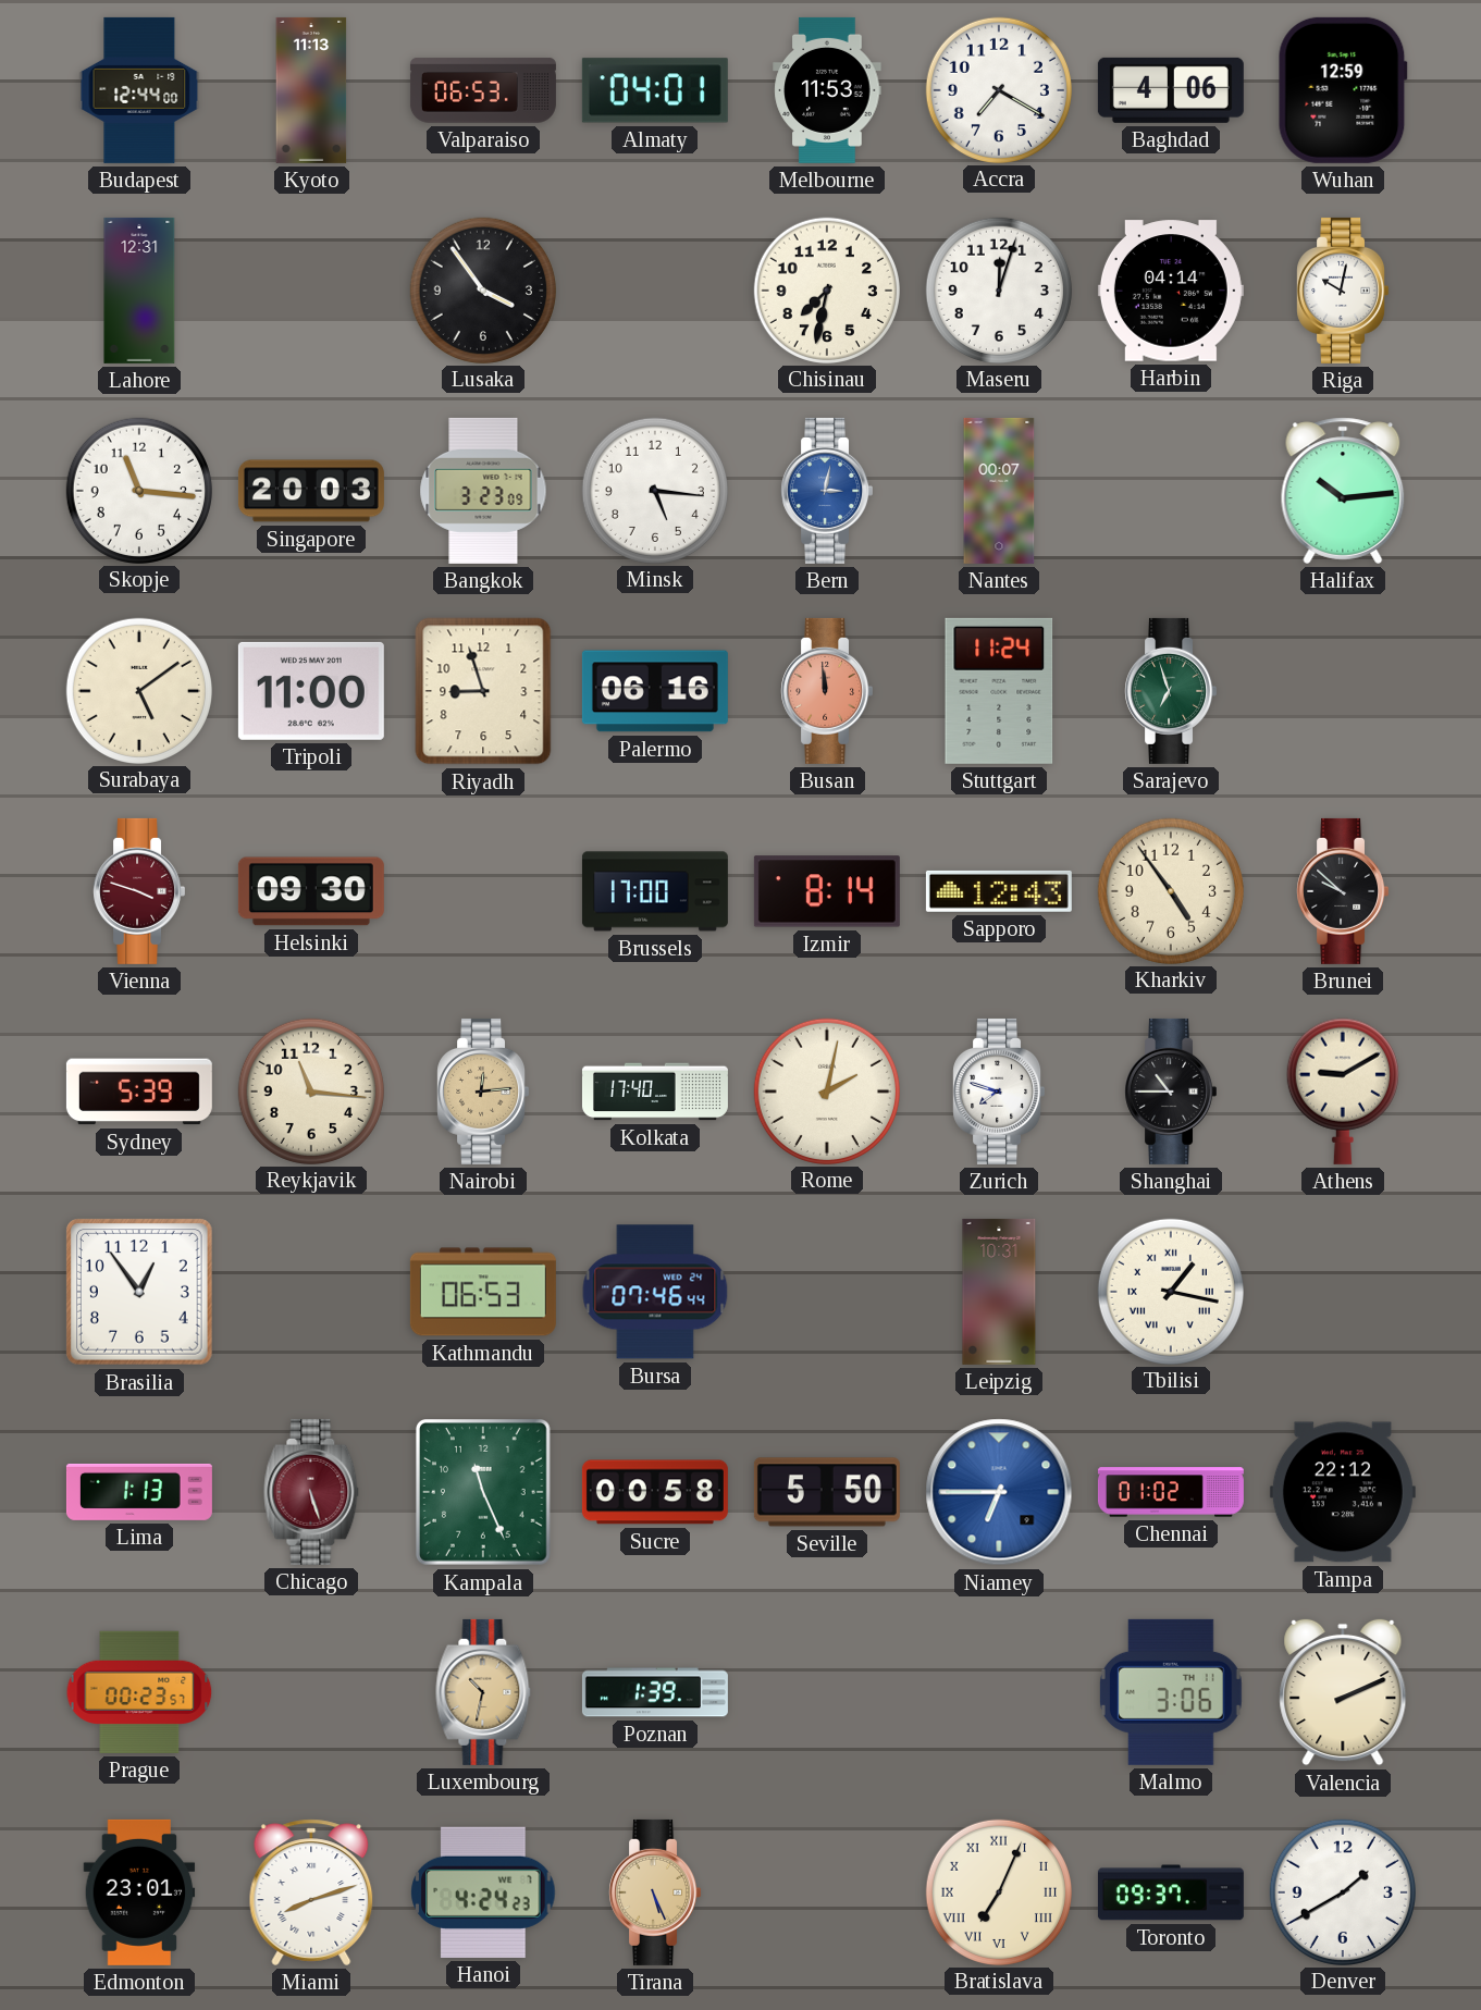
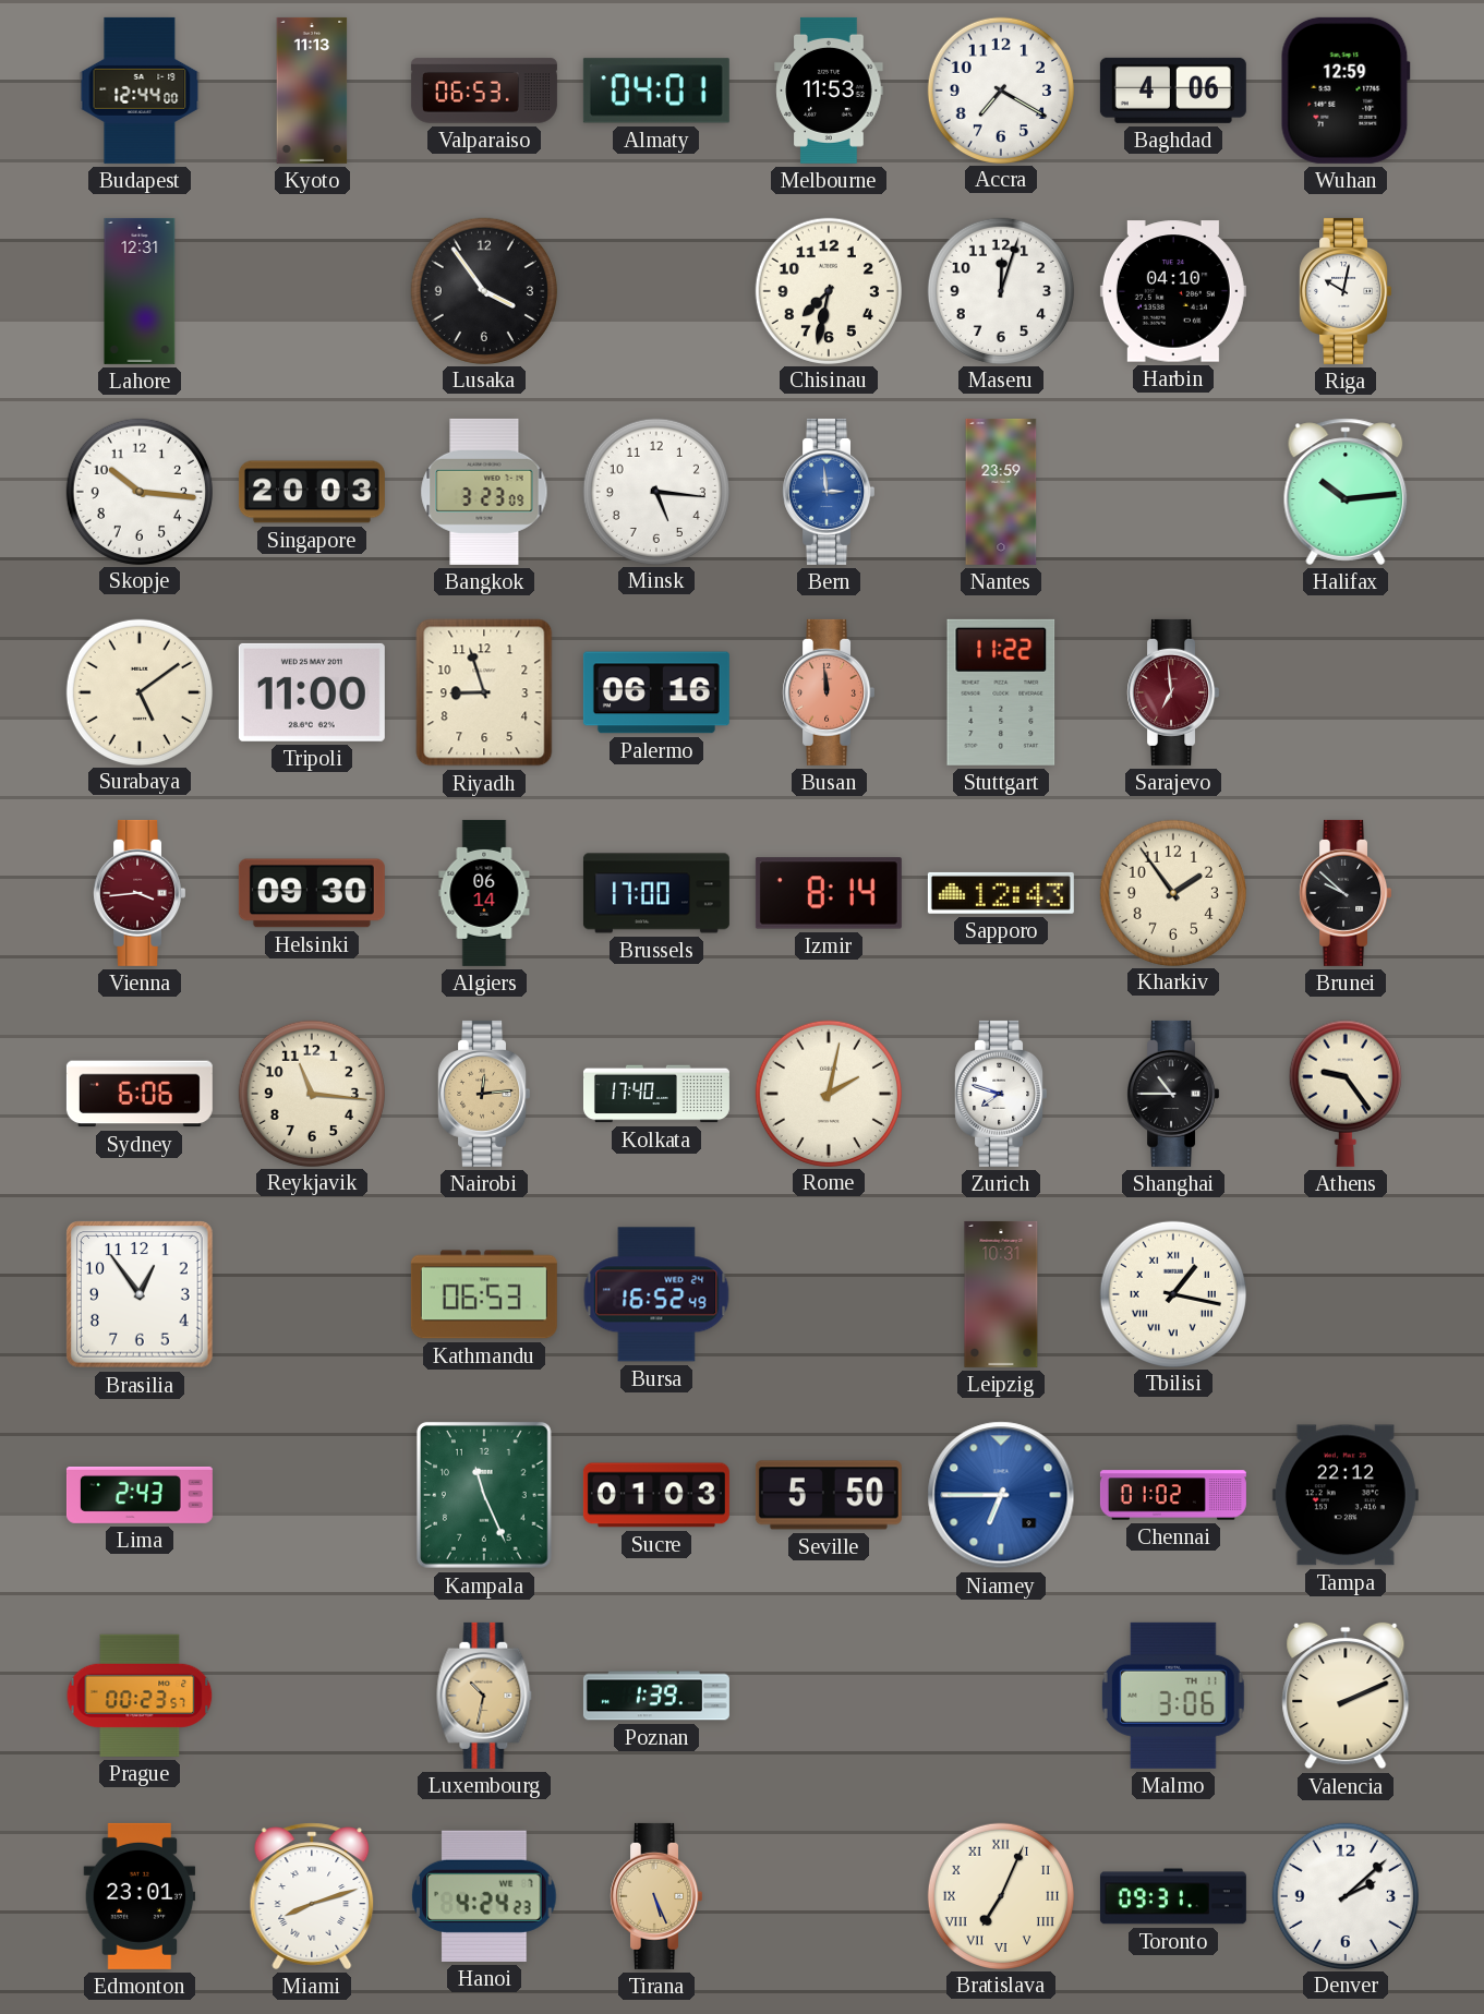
Harbin: 04:14 -> 04:10 (1173, 291)
Skopje: 11:16 -> 10:16 (138, 491)
Bern: 3:02 -> 2:59 (828, 492)
Nantes: 00:07 -> 23:59 (1001, 492)
Stuttgart: 11:24 -> 11:22 (1001, 692)
Sarajevo: 6:57 -> 6:59 (1172, 692)
Sarajevo dial: green -> burgundy (1172, 692)
Vienna: 3:48 -> 3:44 (138, 893)
Algiers: none -> 06:14 (484, 893)
Kharkiv: 4:54 -> 1:54 (1172, 892)
Sydney: 5:39 -> 6:06 (140, 1094)
Athens: 9:10 -> 9:24 (1346, 1094)
Bursa: 07:46 -> 16:52 (656, 1294)
Lima: 1:13 -> 2:43 (140, 1495)
Chicago: 5:27 -> none (311, 1492)
Sucre: 00:58 -> 01:03 (656, 1495)
Toronto: 09:37 -> 09:31 (1173, 1896)
Denver: 1:40 -> 2:08 (1344, 1895)
